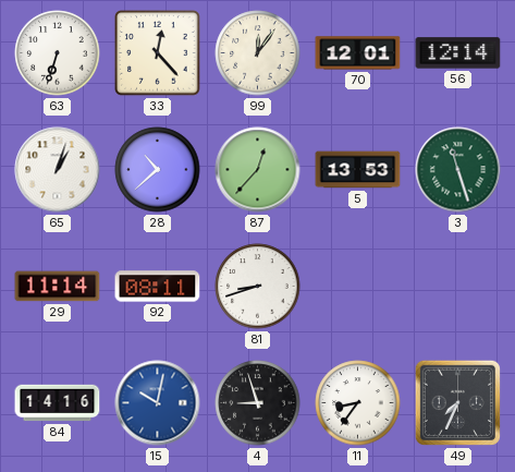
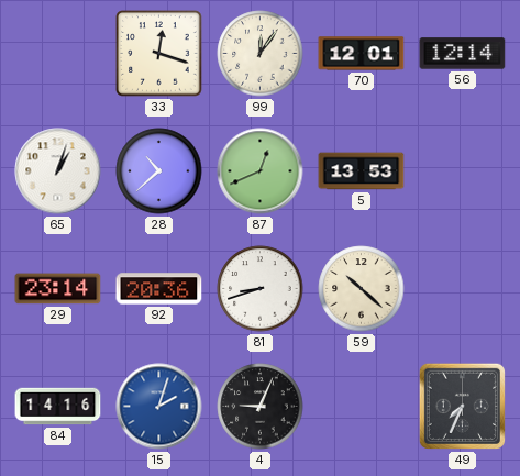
63: 6:33 -> none (58, 53)
33: 12:23 -> 12:18 (159, 54)
87: 12:37 -> 12:41 (261, 171)
3: 11:27 -> none (458, 170)
29: 11:14 -> 23:14 (58, 289)
92: 08:11 -> 20:36 (159, 289)
59: none -> 10:22 (362, 289)
15: 10:02 -> 2:03 (159, 407)
4: 8:57 -> 9:04 (261, 407)
11: 8:36 -> none (358, 403)
